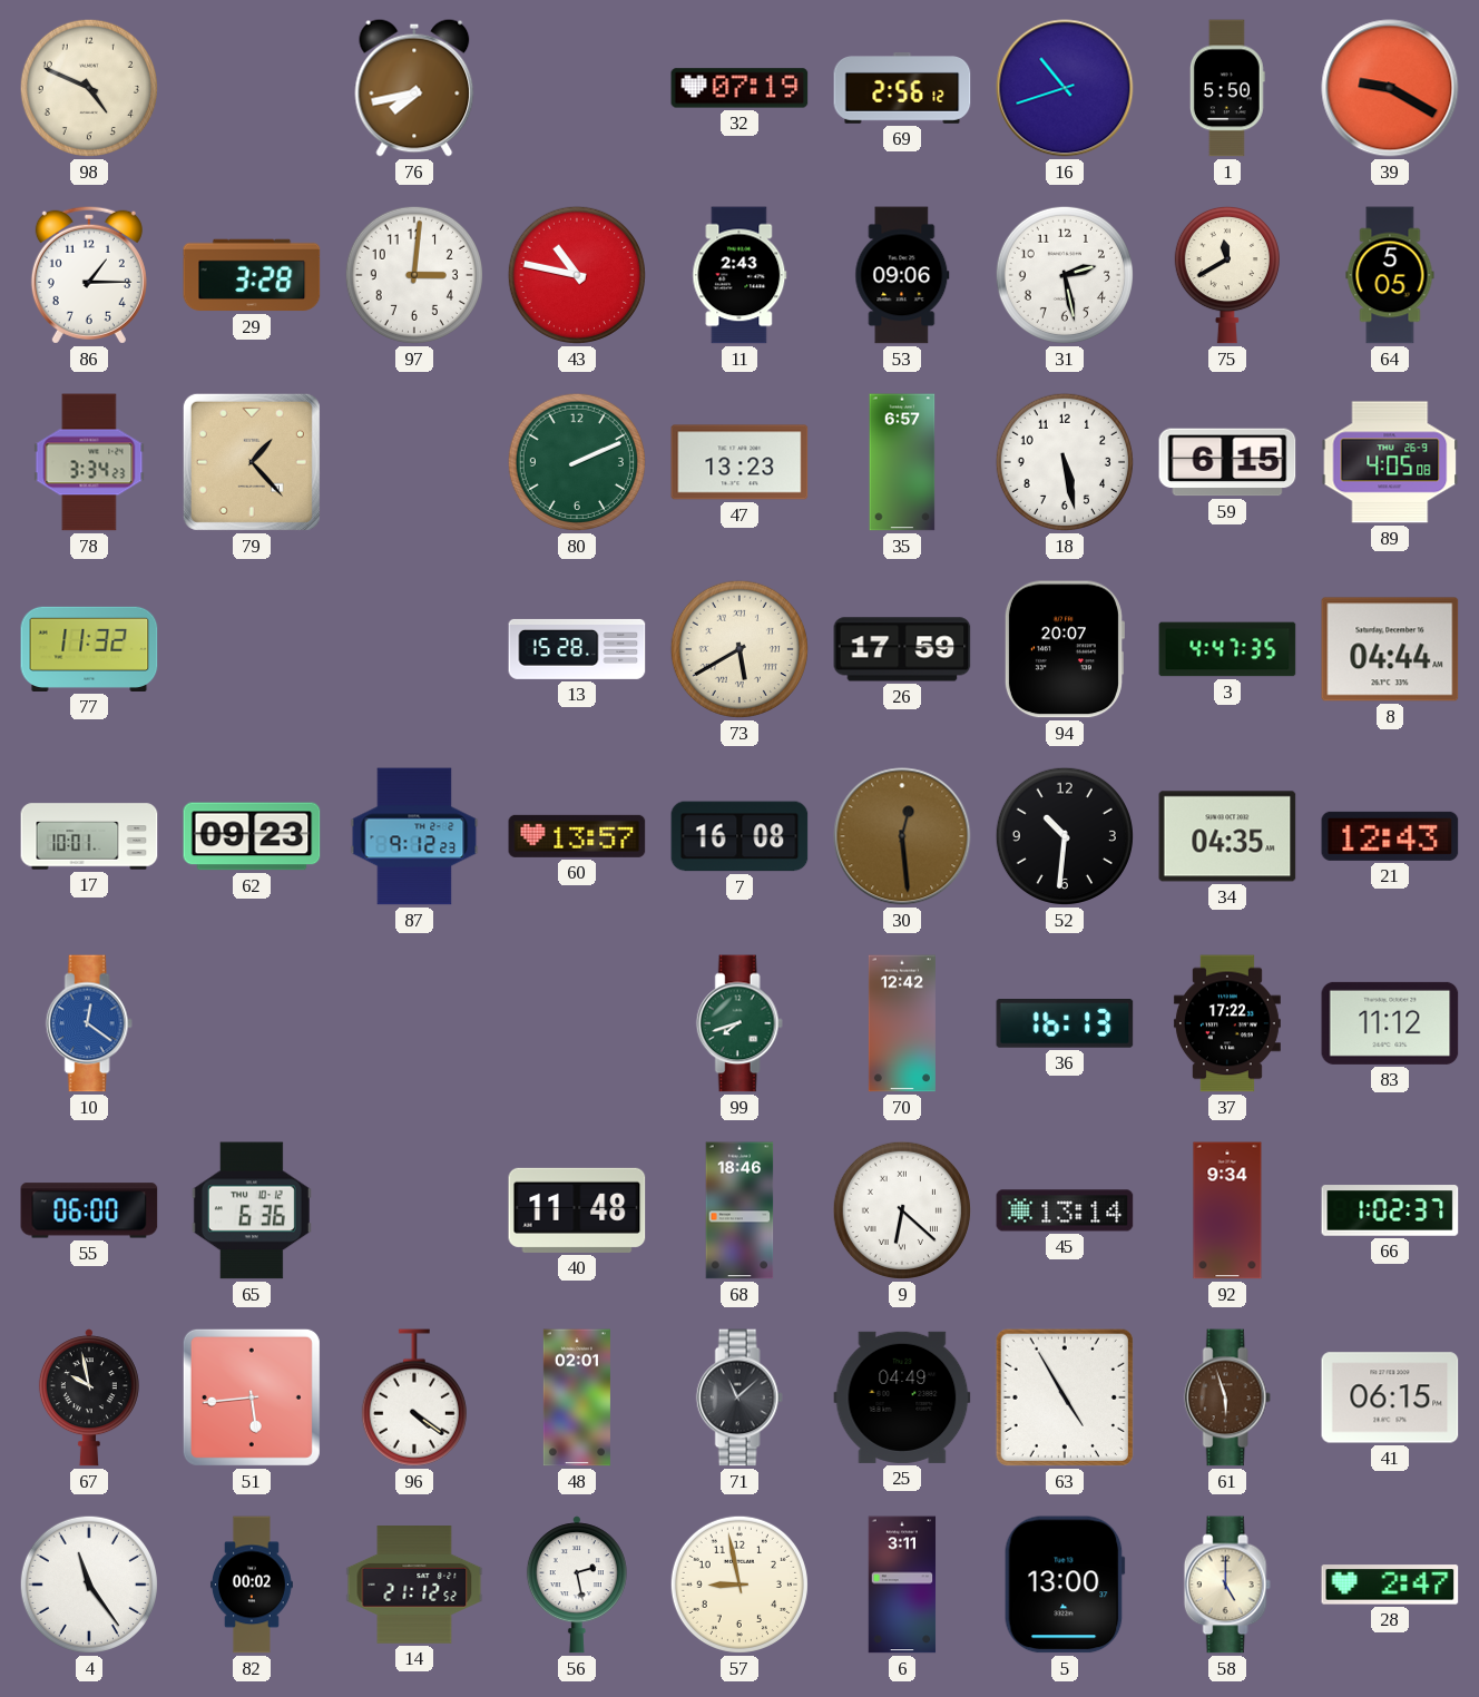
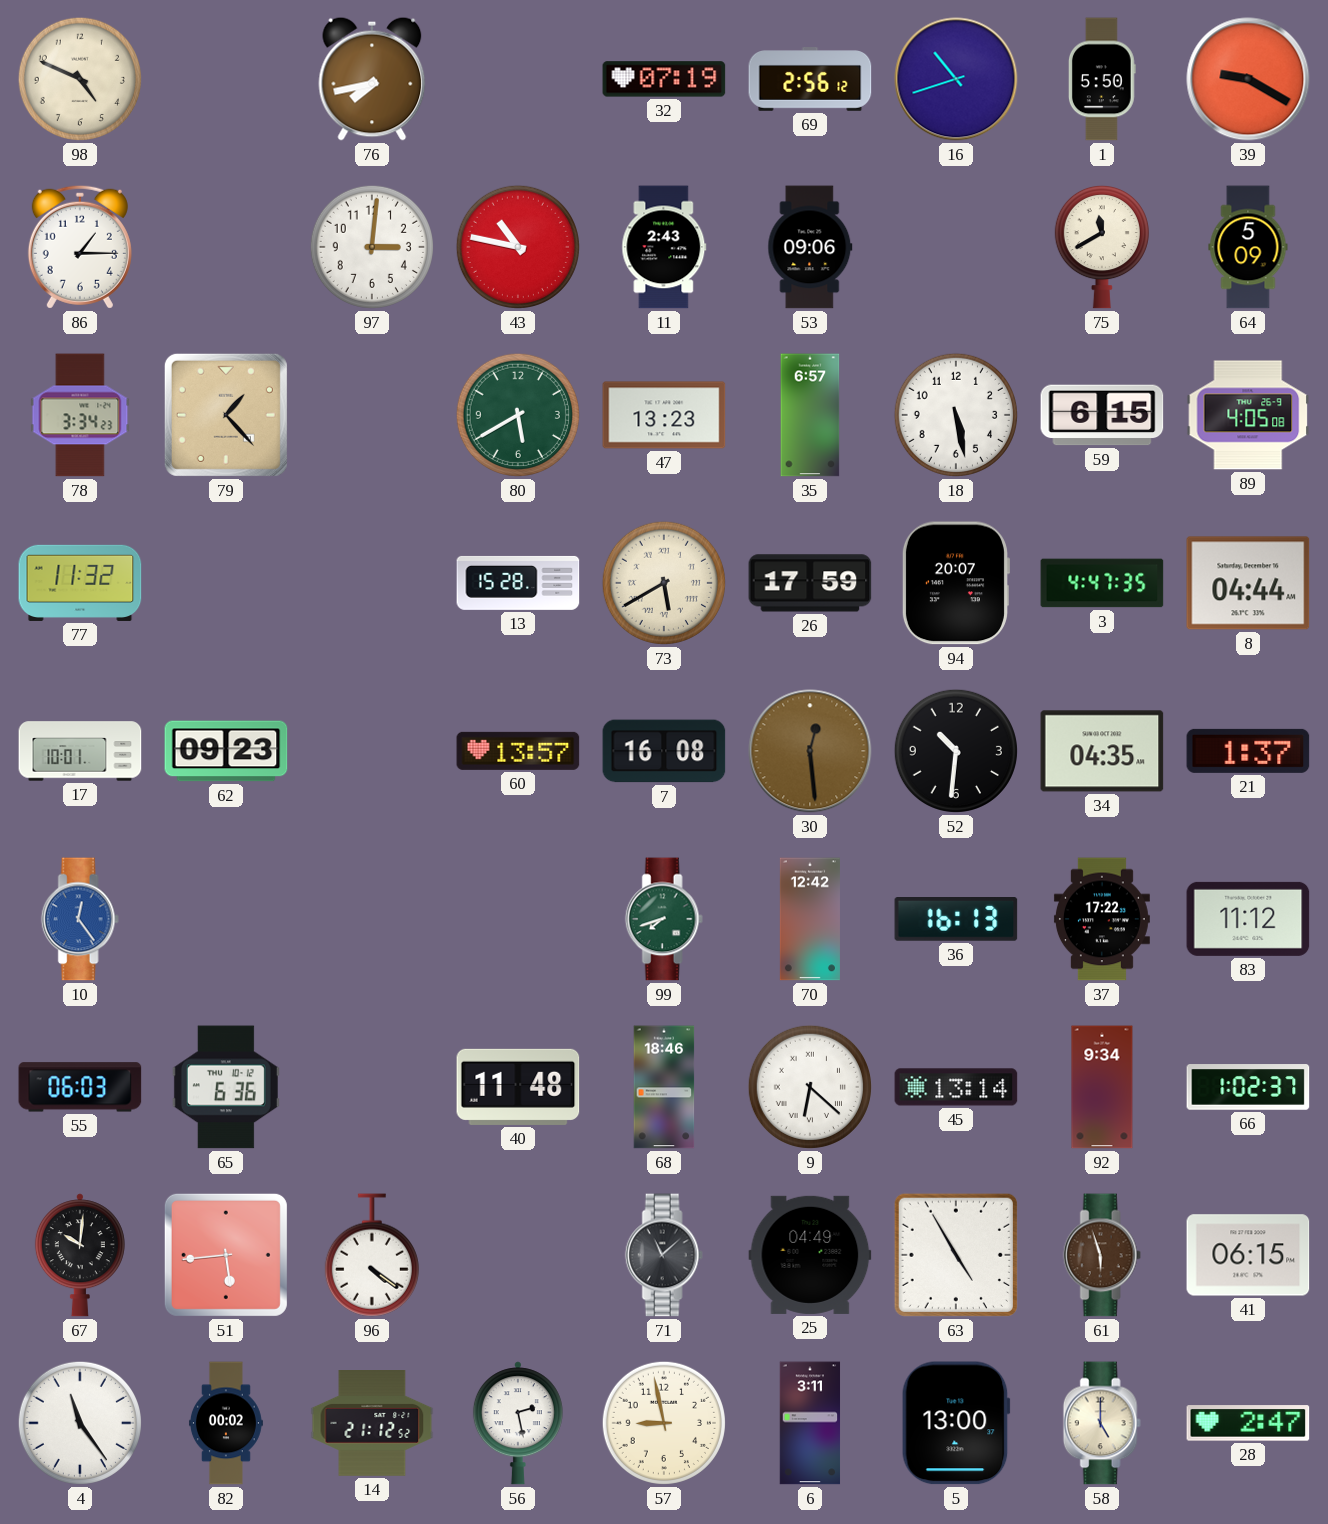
29: 3:28 -> none (252, 275)
31: 2:28 -> none (1065, 275)
64: 5:05 -> 5:09 (1248, 247)
80: 2:11 -> 5:40 (518, 415)
87: 9:12 -> none (414, 836)
21: 12:43 -> 1:37 (1248, 751)
10: 12:21 -> 12:24 (80, 919)
55: 06:00 -> 06:03 (80, 1087)
67: 9:58 -> 10:01 (80, 1255)
48: 02:01 -> none (577, 1397)
